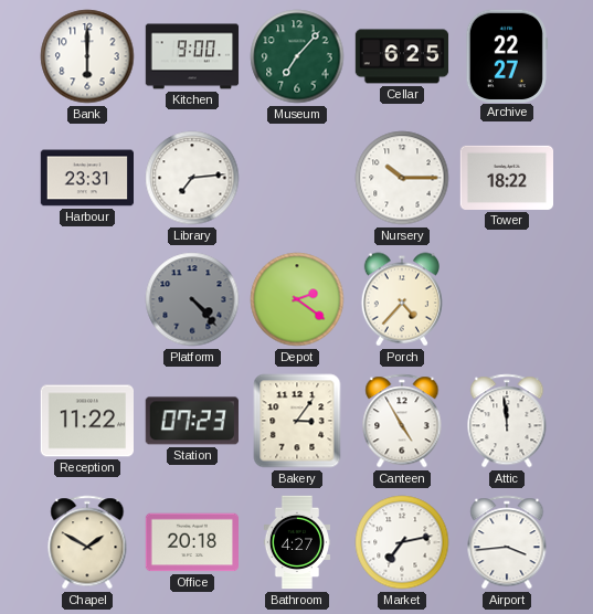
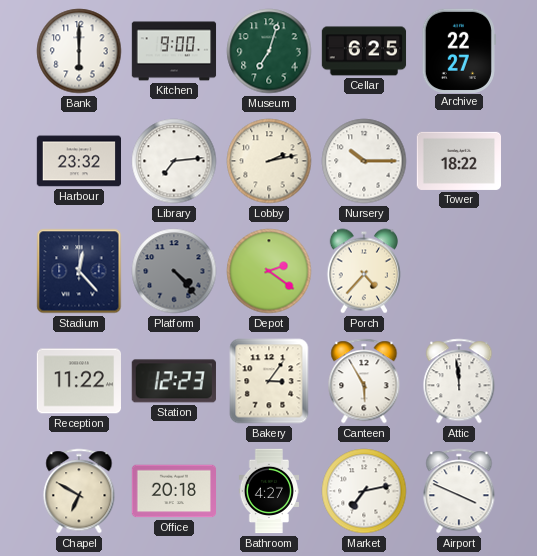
Museum: 7:07 -> 7:03 (269, 51)
Harbour: 23:31 -> 23:32 (79, 161)
Lobby: none -> 2:13 (269, 161)
Stadium: none -> 12:23 (79, 271)
Station: 07:23 -> 12:23 (174, 381)
Canteen: 4:55 -> 5:55 (364, 381)
Chapel: 1:50 -> 6:50 (79, 491)
Airport: 3:44 -> 3:49 (459, 491)
